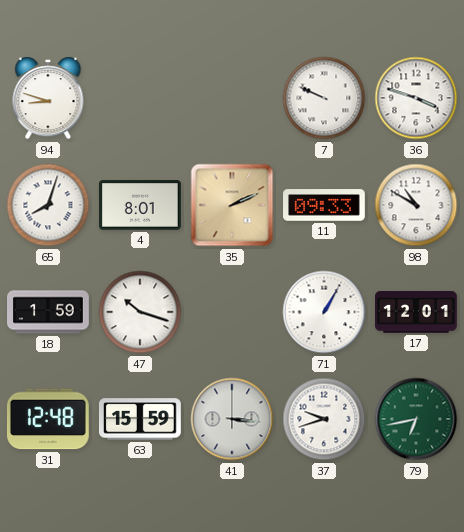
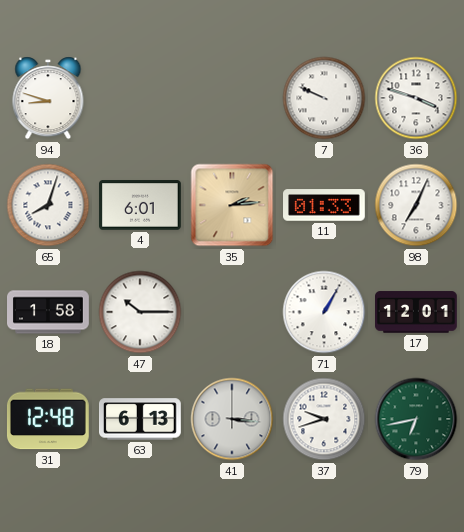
4: 8:01 -> 6:01 (141, 205)
35: 2:11 -> 2:14 (232, 205)
11: 09:33 -> 01:33 (325, 205)
98: 10:50 -> 7:04 (416, 205)
18: 1:59 -> 1:58 (49, 312)
47: 10:18 -> 10:15 (140, 312)
63: 15:59 -> 6:13 (141, 419)
